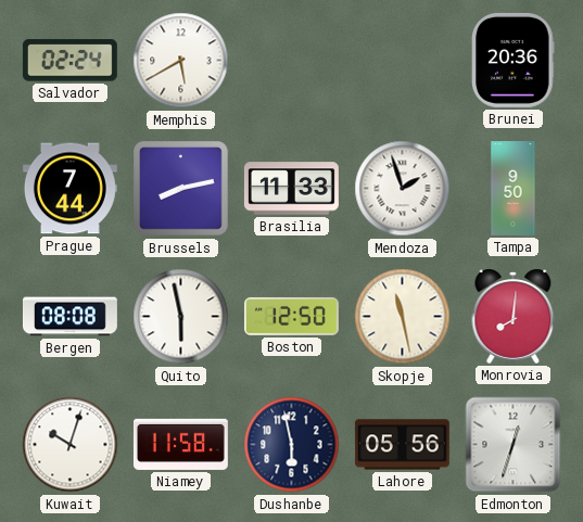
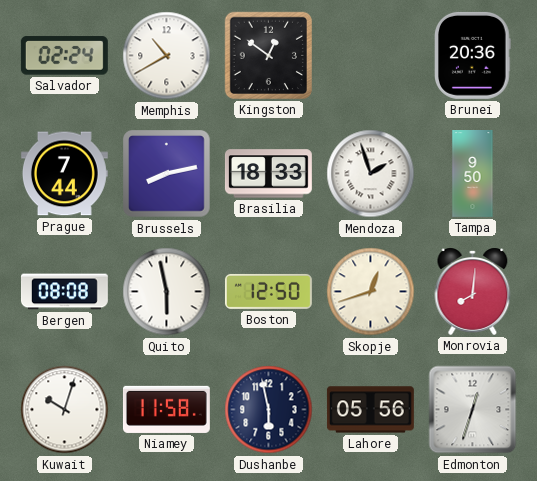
Memphis: 5:40 -> 10:40 (167, 56)
Kingston: none -> 12:51 (268, 55)
Brasilia: 11:33 -> 18:33 (268, 174)
Skopje: 11:28 -> 12:42 (371, 292)
